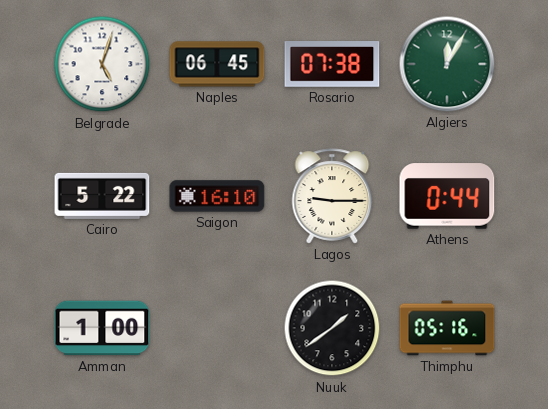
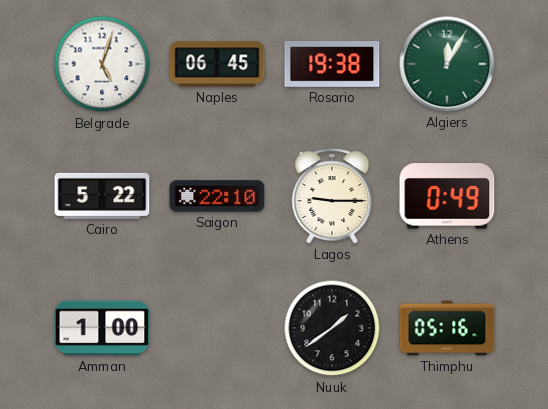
Rosario: 07:38 -> 19:38 (332, 65)
Saigon: 16:10 -> 22:10 (217, 196)
Athens: 0:44 -> 0:49 (447, 196)
